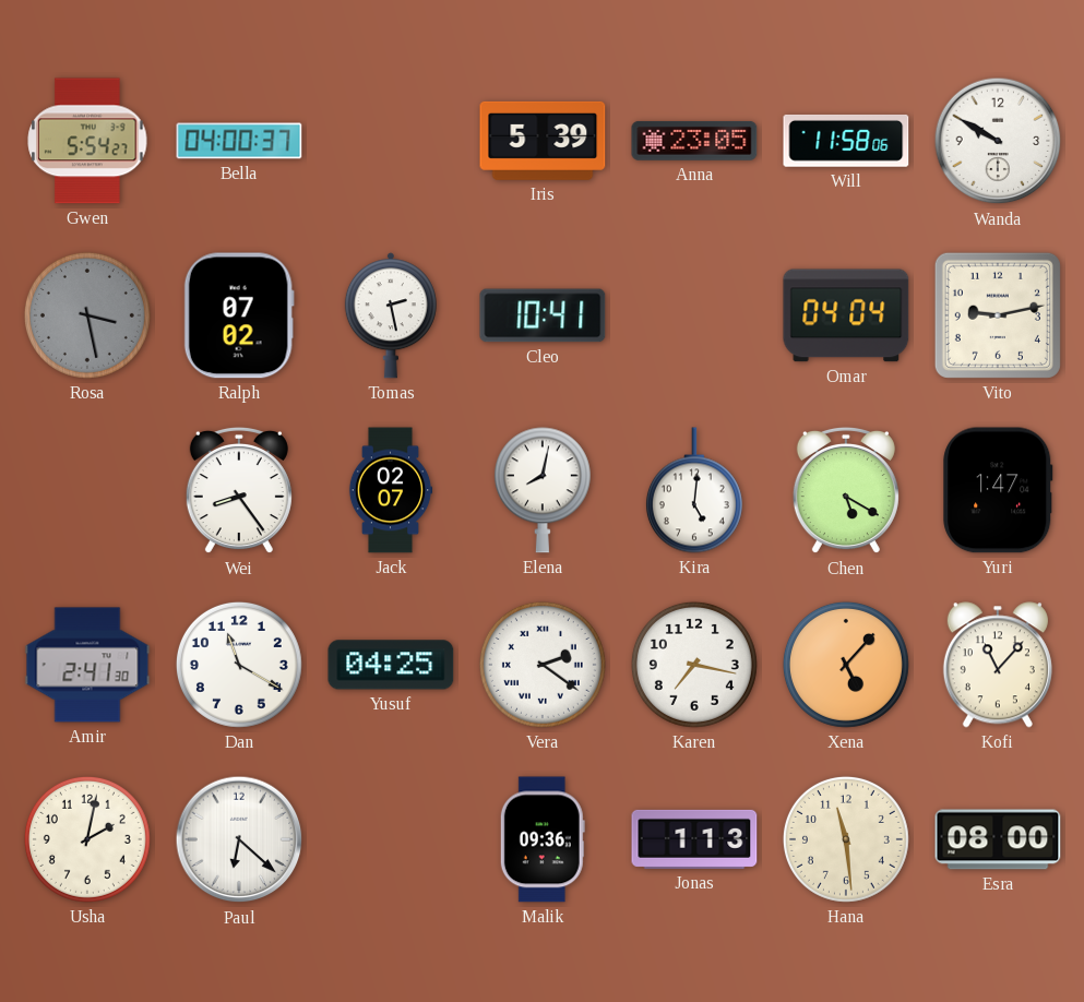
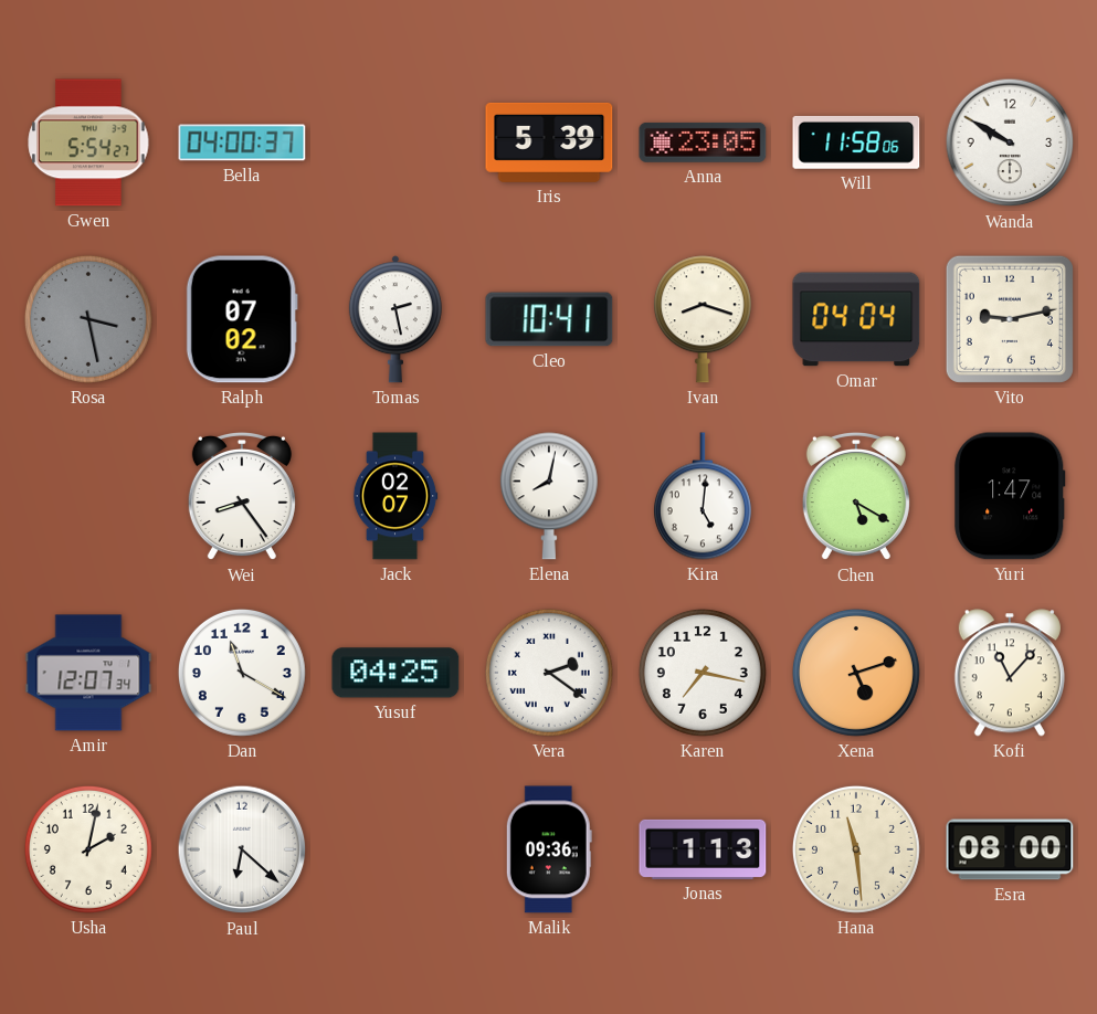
Ivan: none -> 8:18 (703, 319)
Amir: 2:41 -> 12:07 (88, 673)
Xena: 5:07 -> 5:12 (856, 673)
